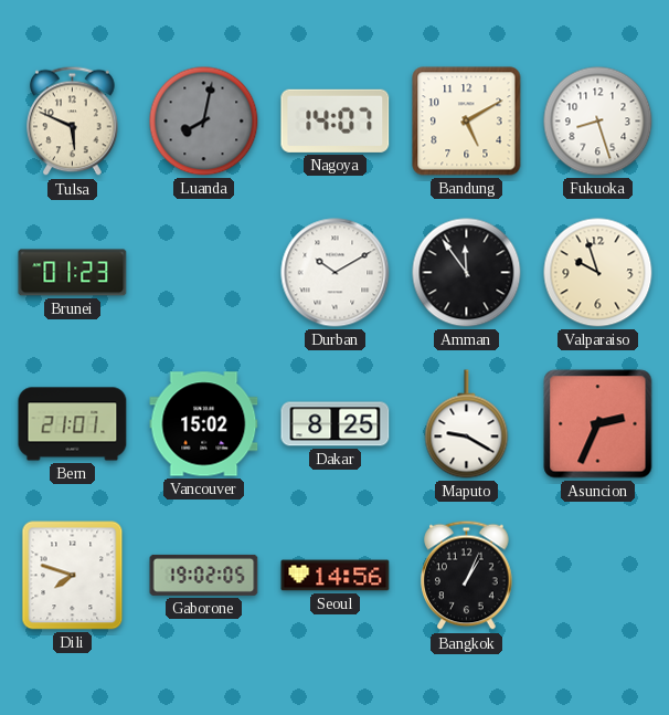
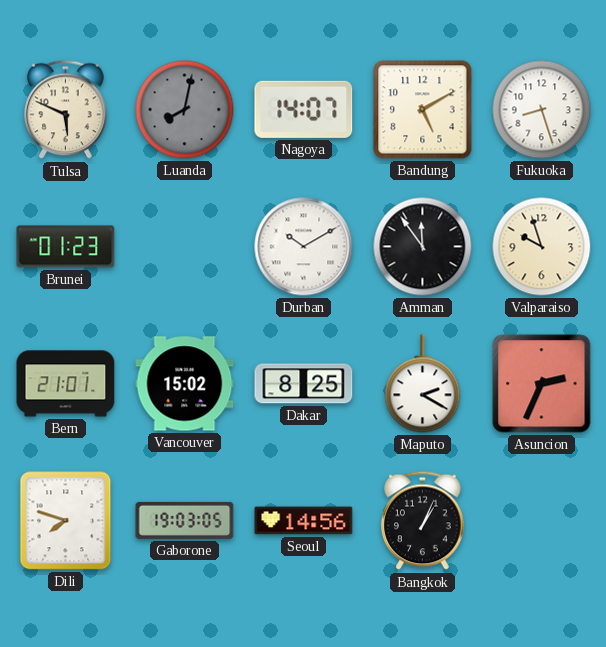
Maputo: 9:20 -> 2:20 (423, 384)
Gaborone: 19:02 -> 19:03 (185, 520)
